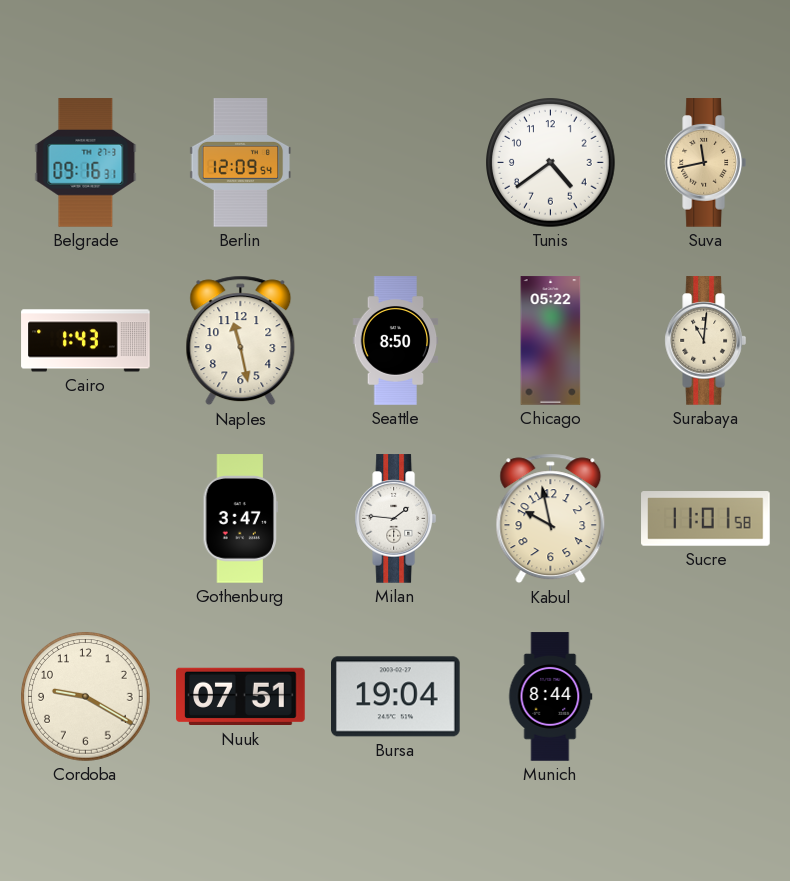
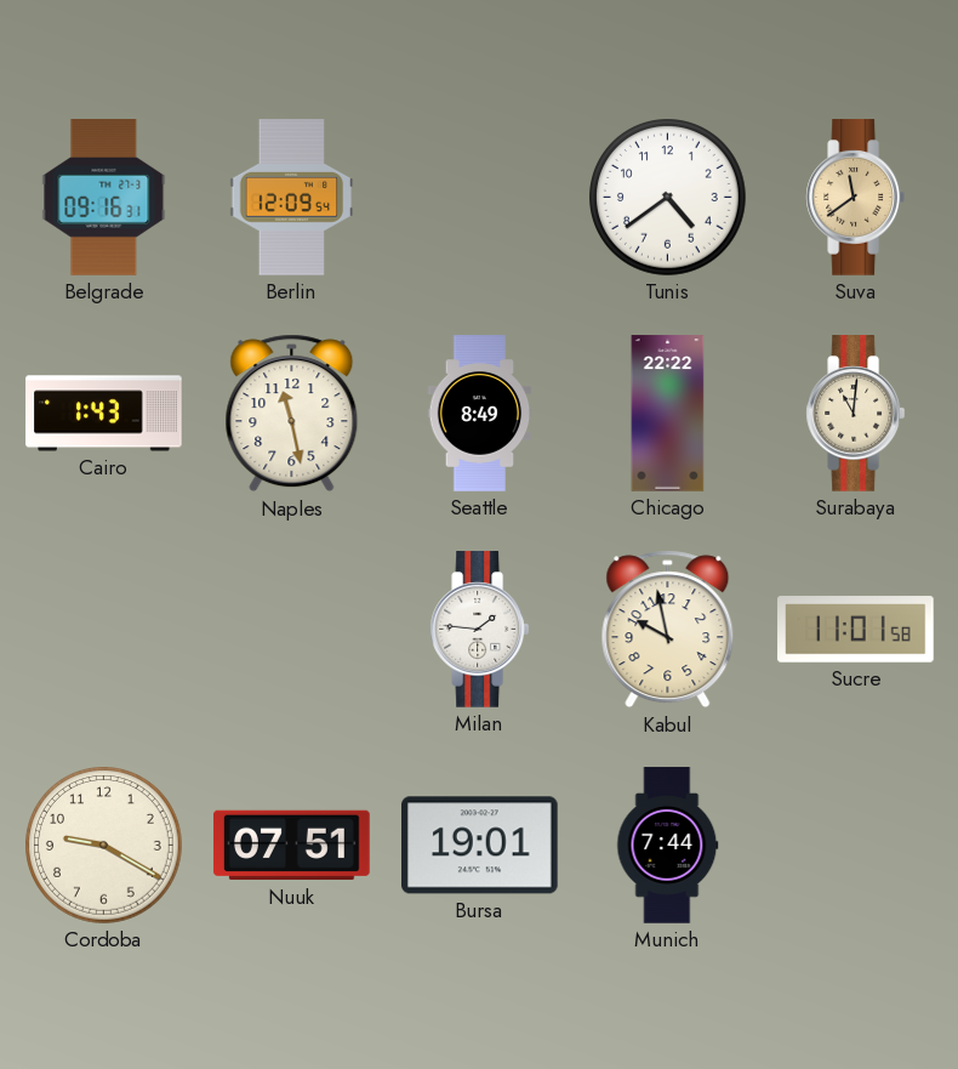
Suva: 11:43 -> 11:39 (855, 198)
Seattle: 8:50 -> 8:49 (480, 414)
Chicago: 05:22 -> 22:22 (668, 414)
Gothenburg: 3:47 -> none (240, 519)
Bursa: 19:04 -> 19:01 (480, 846)
Munich: 8:44 -> 7:44 (668, 846)
